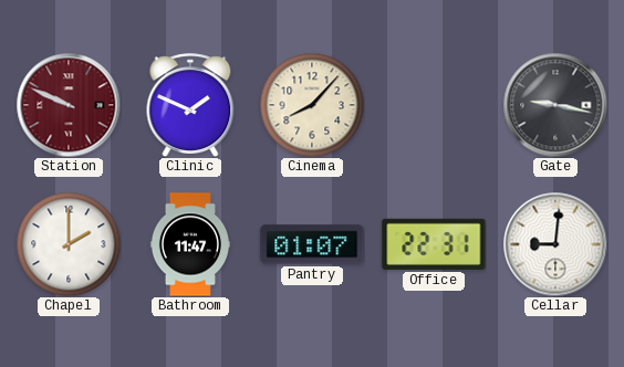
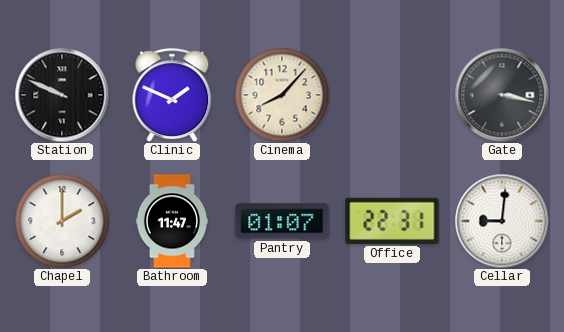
Station dial: burgundy -> black (62, 95)
Gate: 9:17 -> 3:17 (502, 95)
